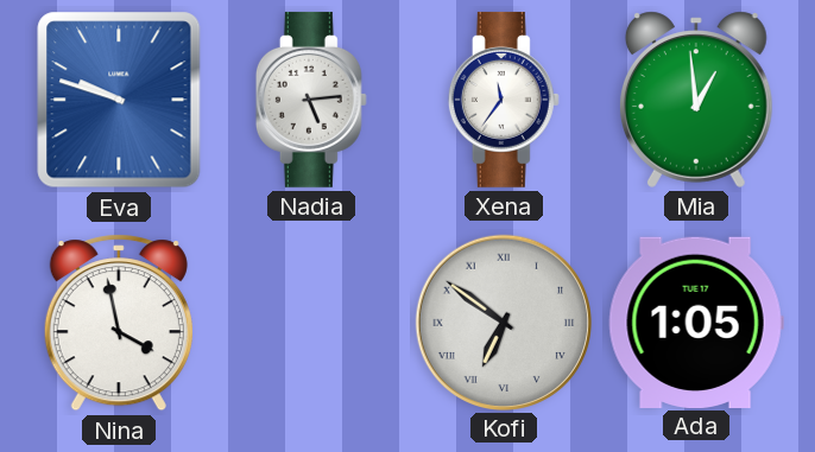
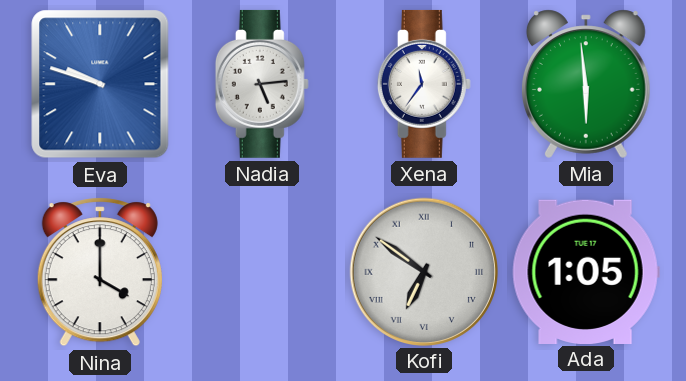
Mia: 12:59 -> 5:59 (586, 84)
Nina: 3:58 -> 4:00 (100, 272)
